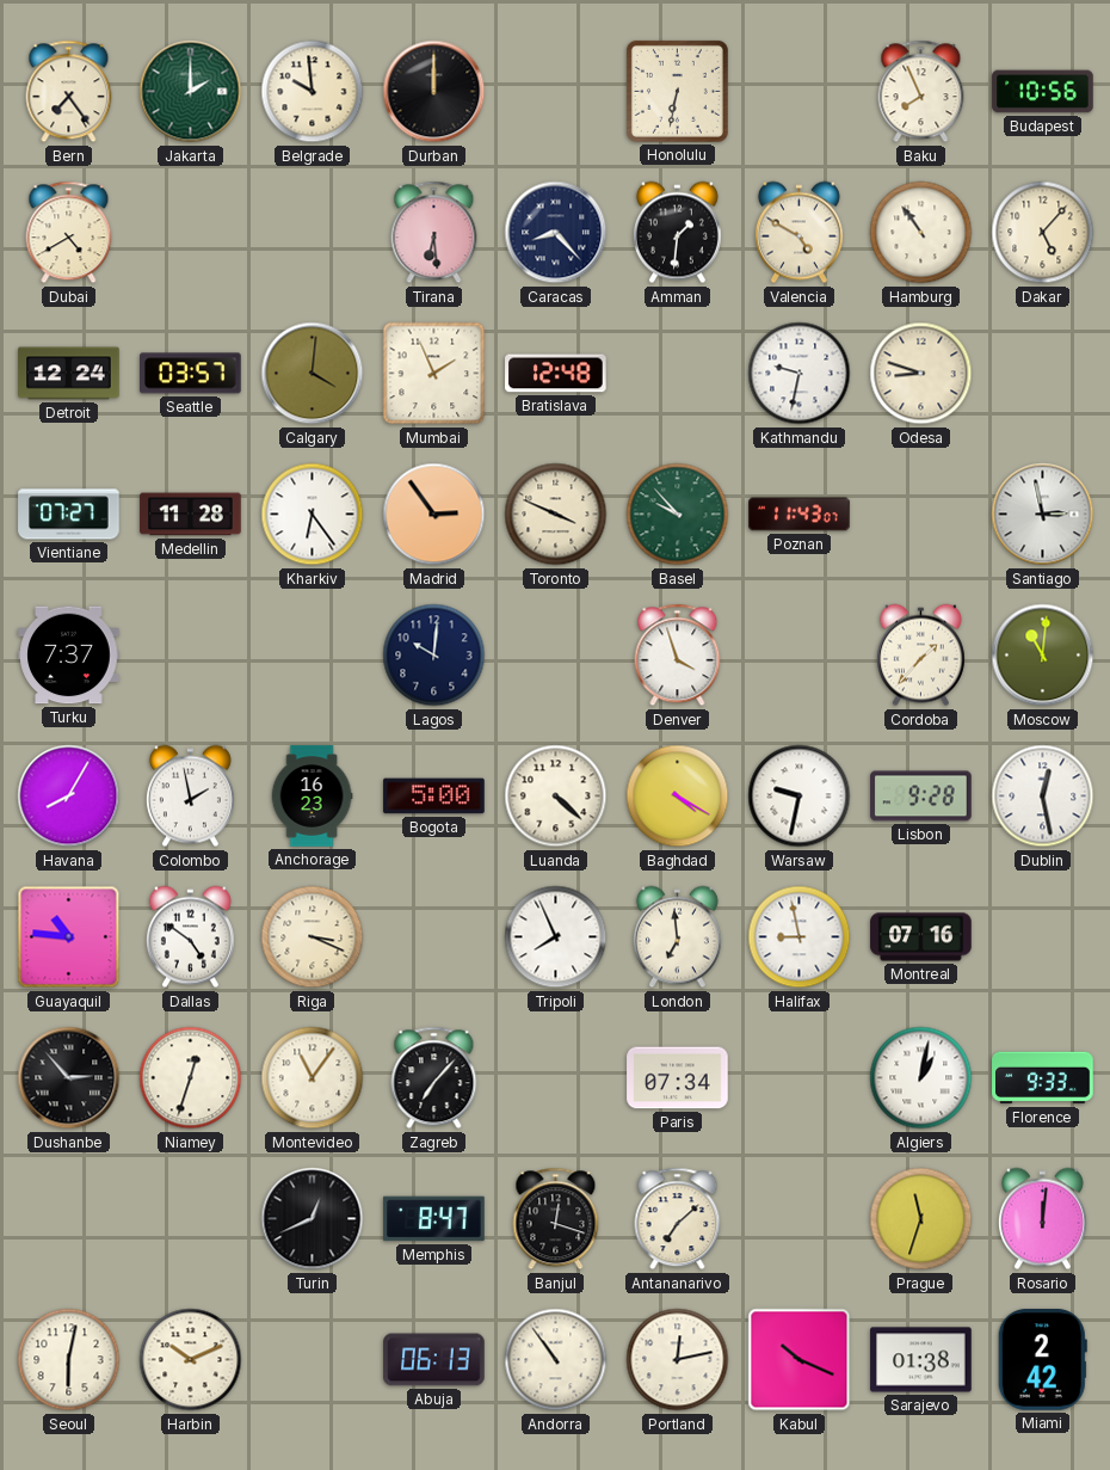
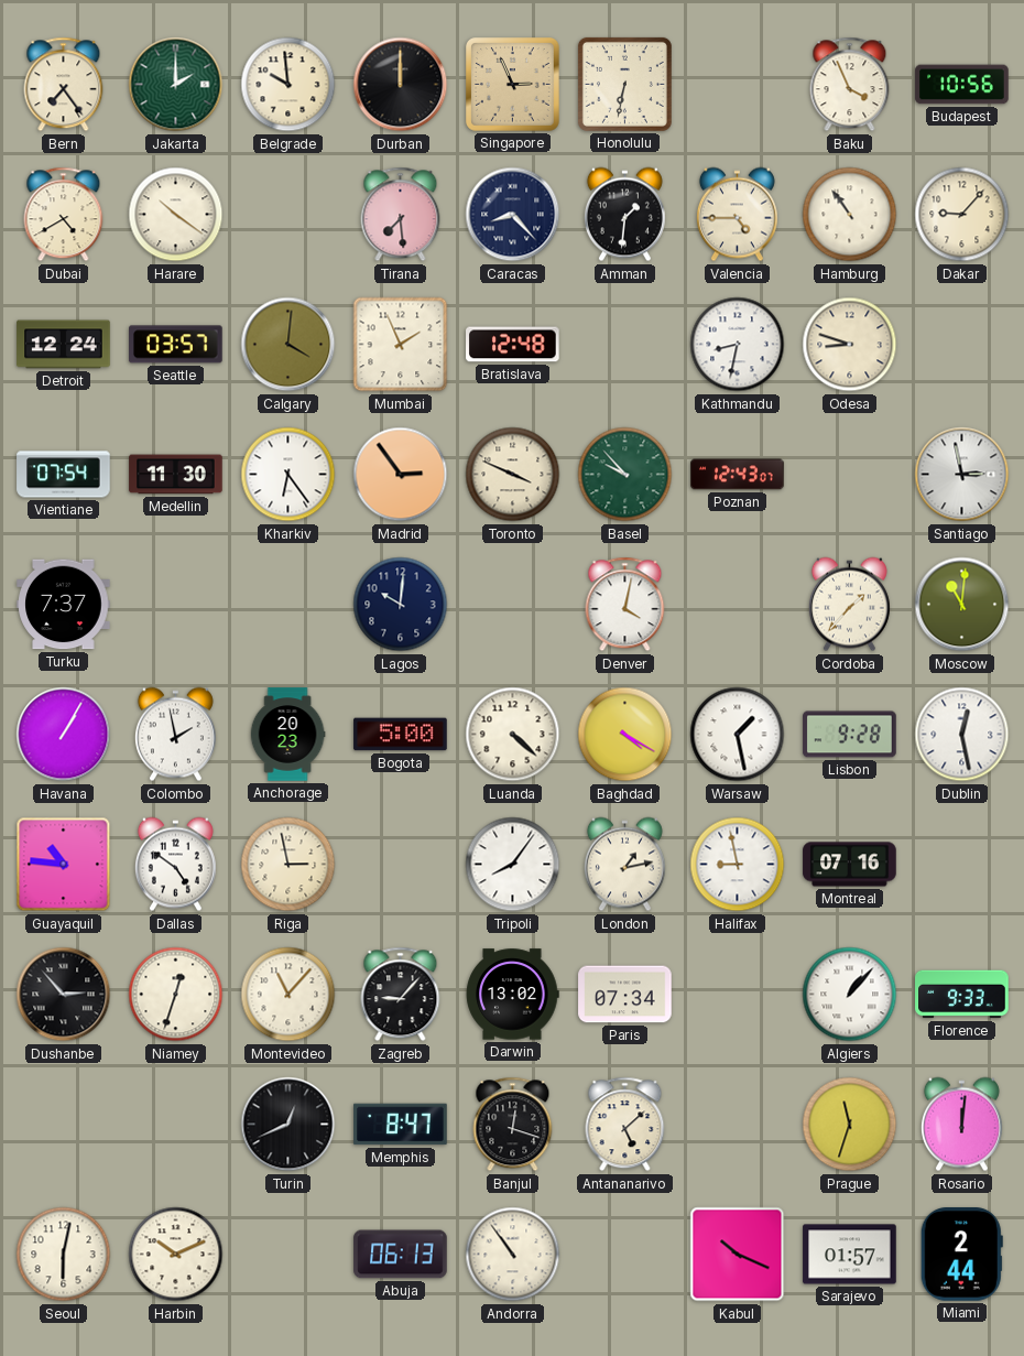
Singapore: none -> 2:56 (513, 85)
Baku: 7:56 -> 3:56 (850, 85)
Harare: none -> 10:21 (176, 215)
Tirana: 6:29 -> 7:29 (401, 215)
Valencia: 4:50 -> 4:45 (737, 215)
Dakar: 5:07 -> 9:07 (962, 215)
Kathmandu: 9:32 -> 8:32 (738, 345)
Vientiane: 07:27 -> 07:54 (64, 475)
Medellin: 11:28 -> 11:30 (176, 475)
Poznan: 11:43 -> 12:43 (738, 475)
Denver: 3:57 -> 4:02 (625, 605)
Havana: 8:05 -> 1:05 (64, 735)
Anchorage: 16:23 -> 20:23 (287, 735)
Warsaw: 9:32 -> 1:28 (738, 735)
Riga: 3:19 -> 2:58 (288, 865)
Tripoli: 7:56 -> 8:06 (513, 865)
London: 6:59 -> 1:13 (624, 865)
Montevideo: 11:06 -> 11:07 (288, 995)
Zagreb: 7:07 -> 9:07 (401, 995)
Darwin: none -> 13:02 (512, 995)
Algiers: 1:02 -> 1:07 (850, 995)
Antananarivo: 7:08 -> 5:08 (625, 1125)
Portland: 12:13 -> none (678, 1360)
Sarajevo: 01:38 -> 01:57 (850, 1255)
Miami: 2:42 -> 2:44 (961, 1255)
